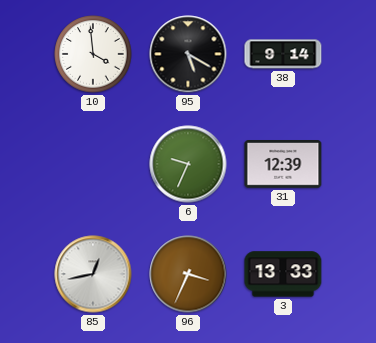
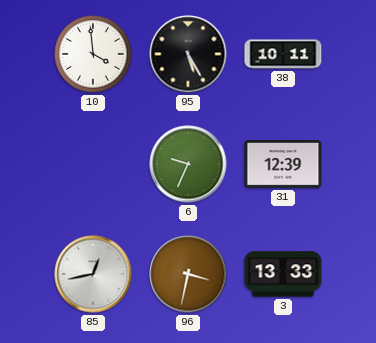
95: 5:20 -> 5:25 (188, 54)
38: 9:14 -> 10:11 (283, 54)
96: 3:34 -> 3:32 (188, 274)
